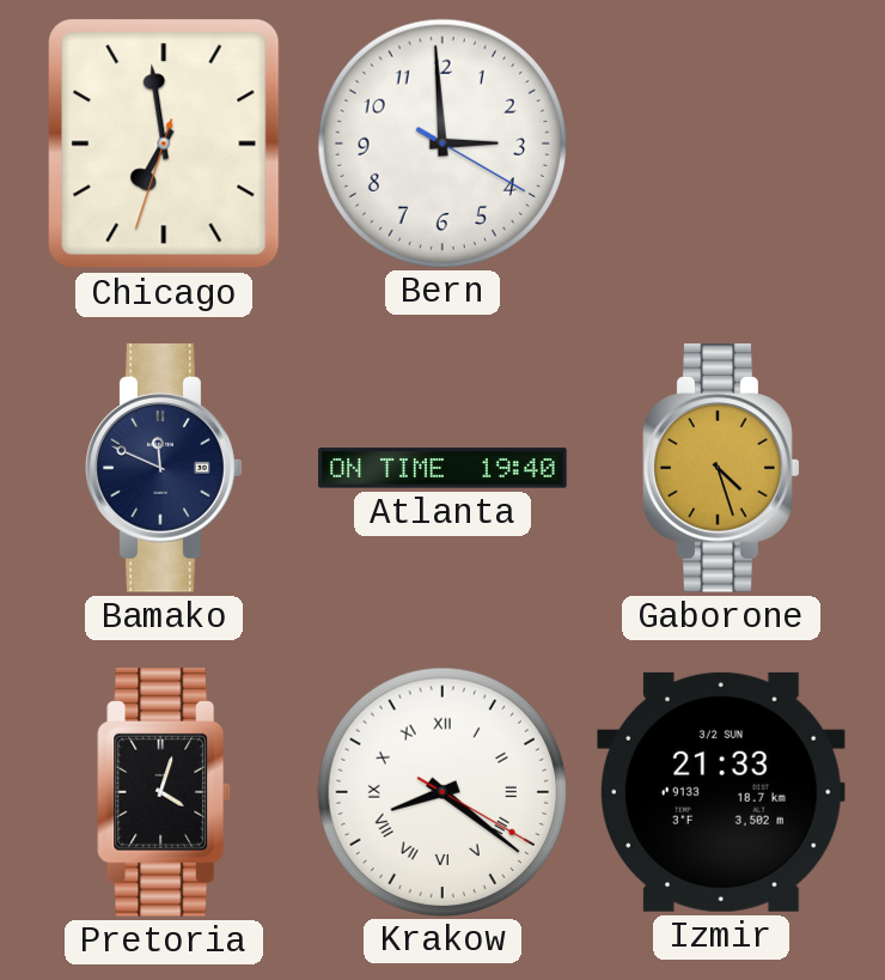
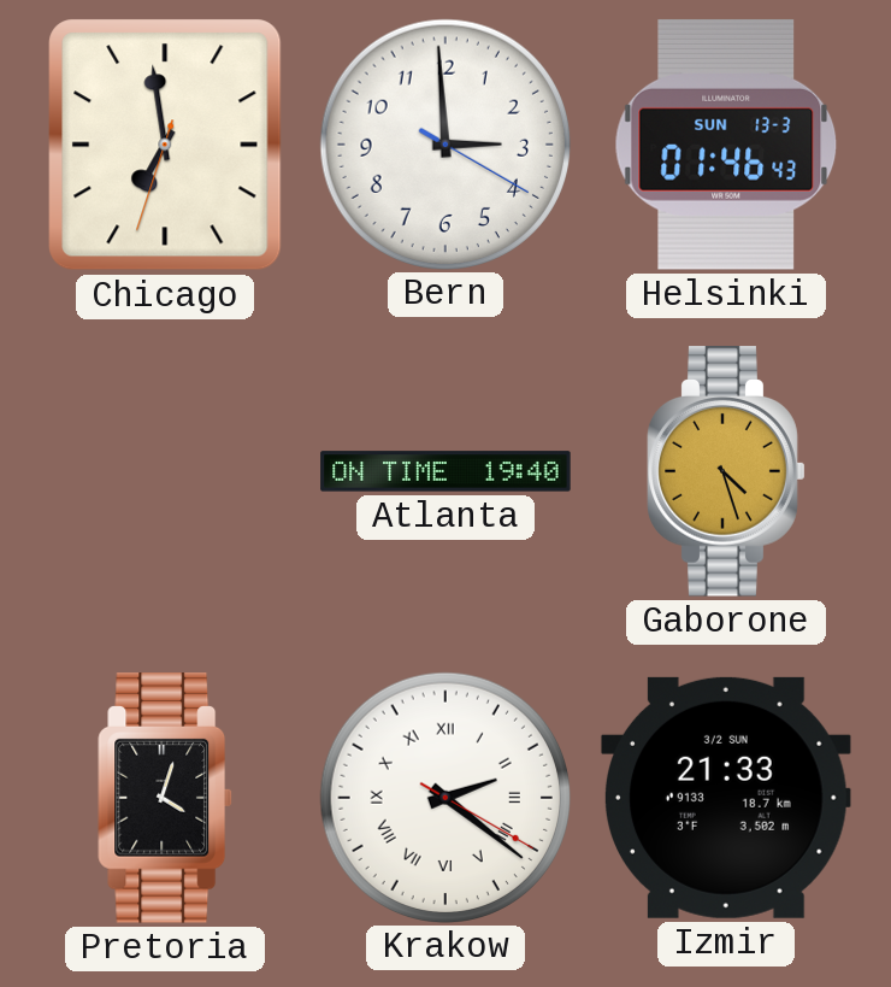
Helsinki: none -> 01:46 (726, 145)
Bamako: 11:49 -> none (164, 468)
Krakow: 8:21 -> 2:21 (444, 797)
